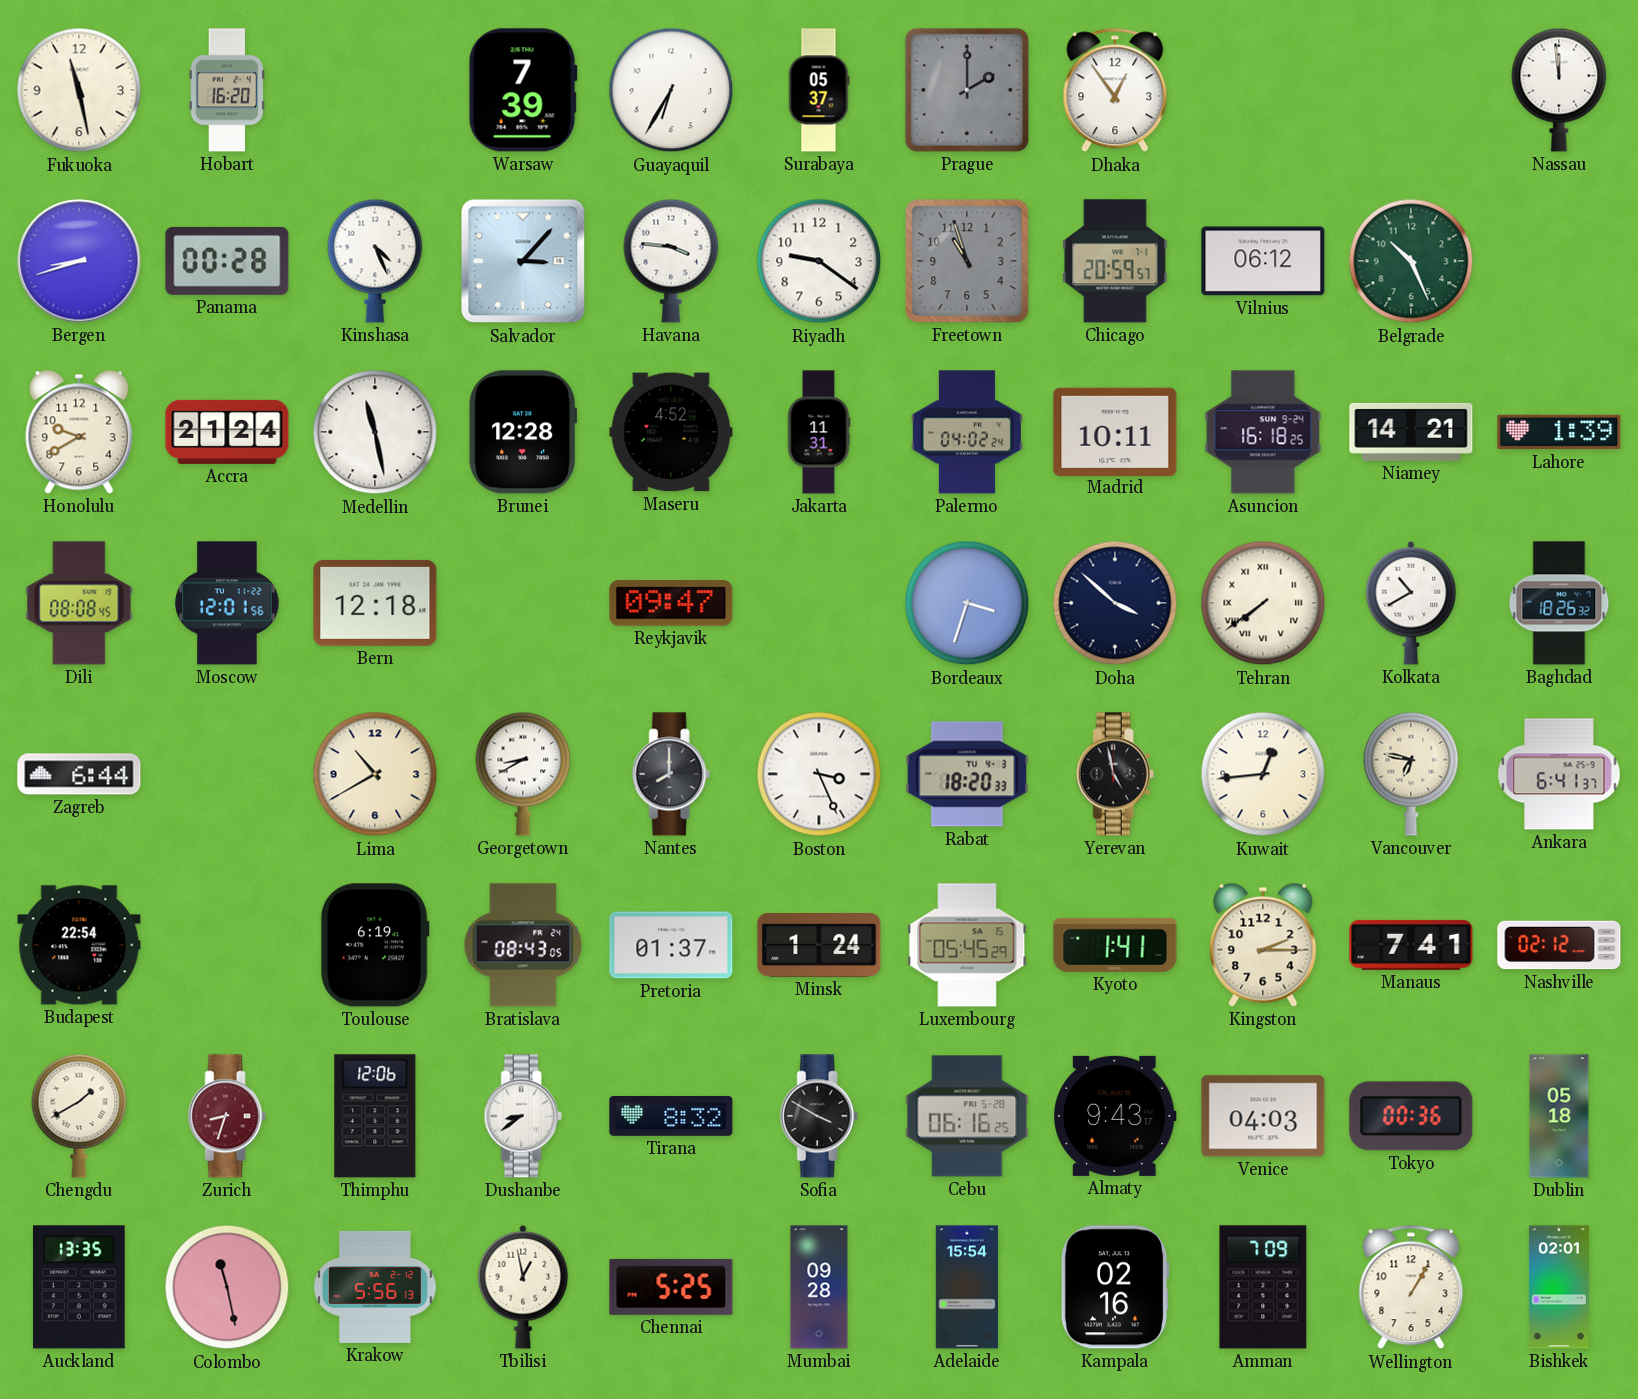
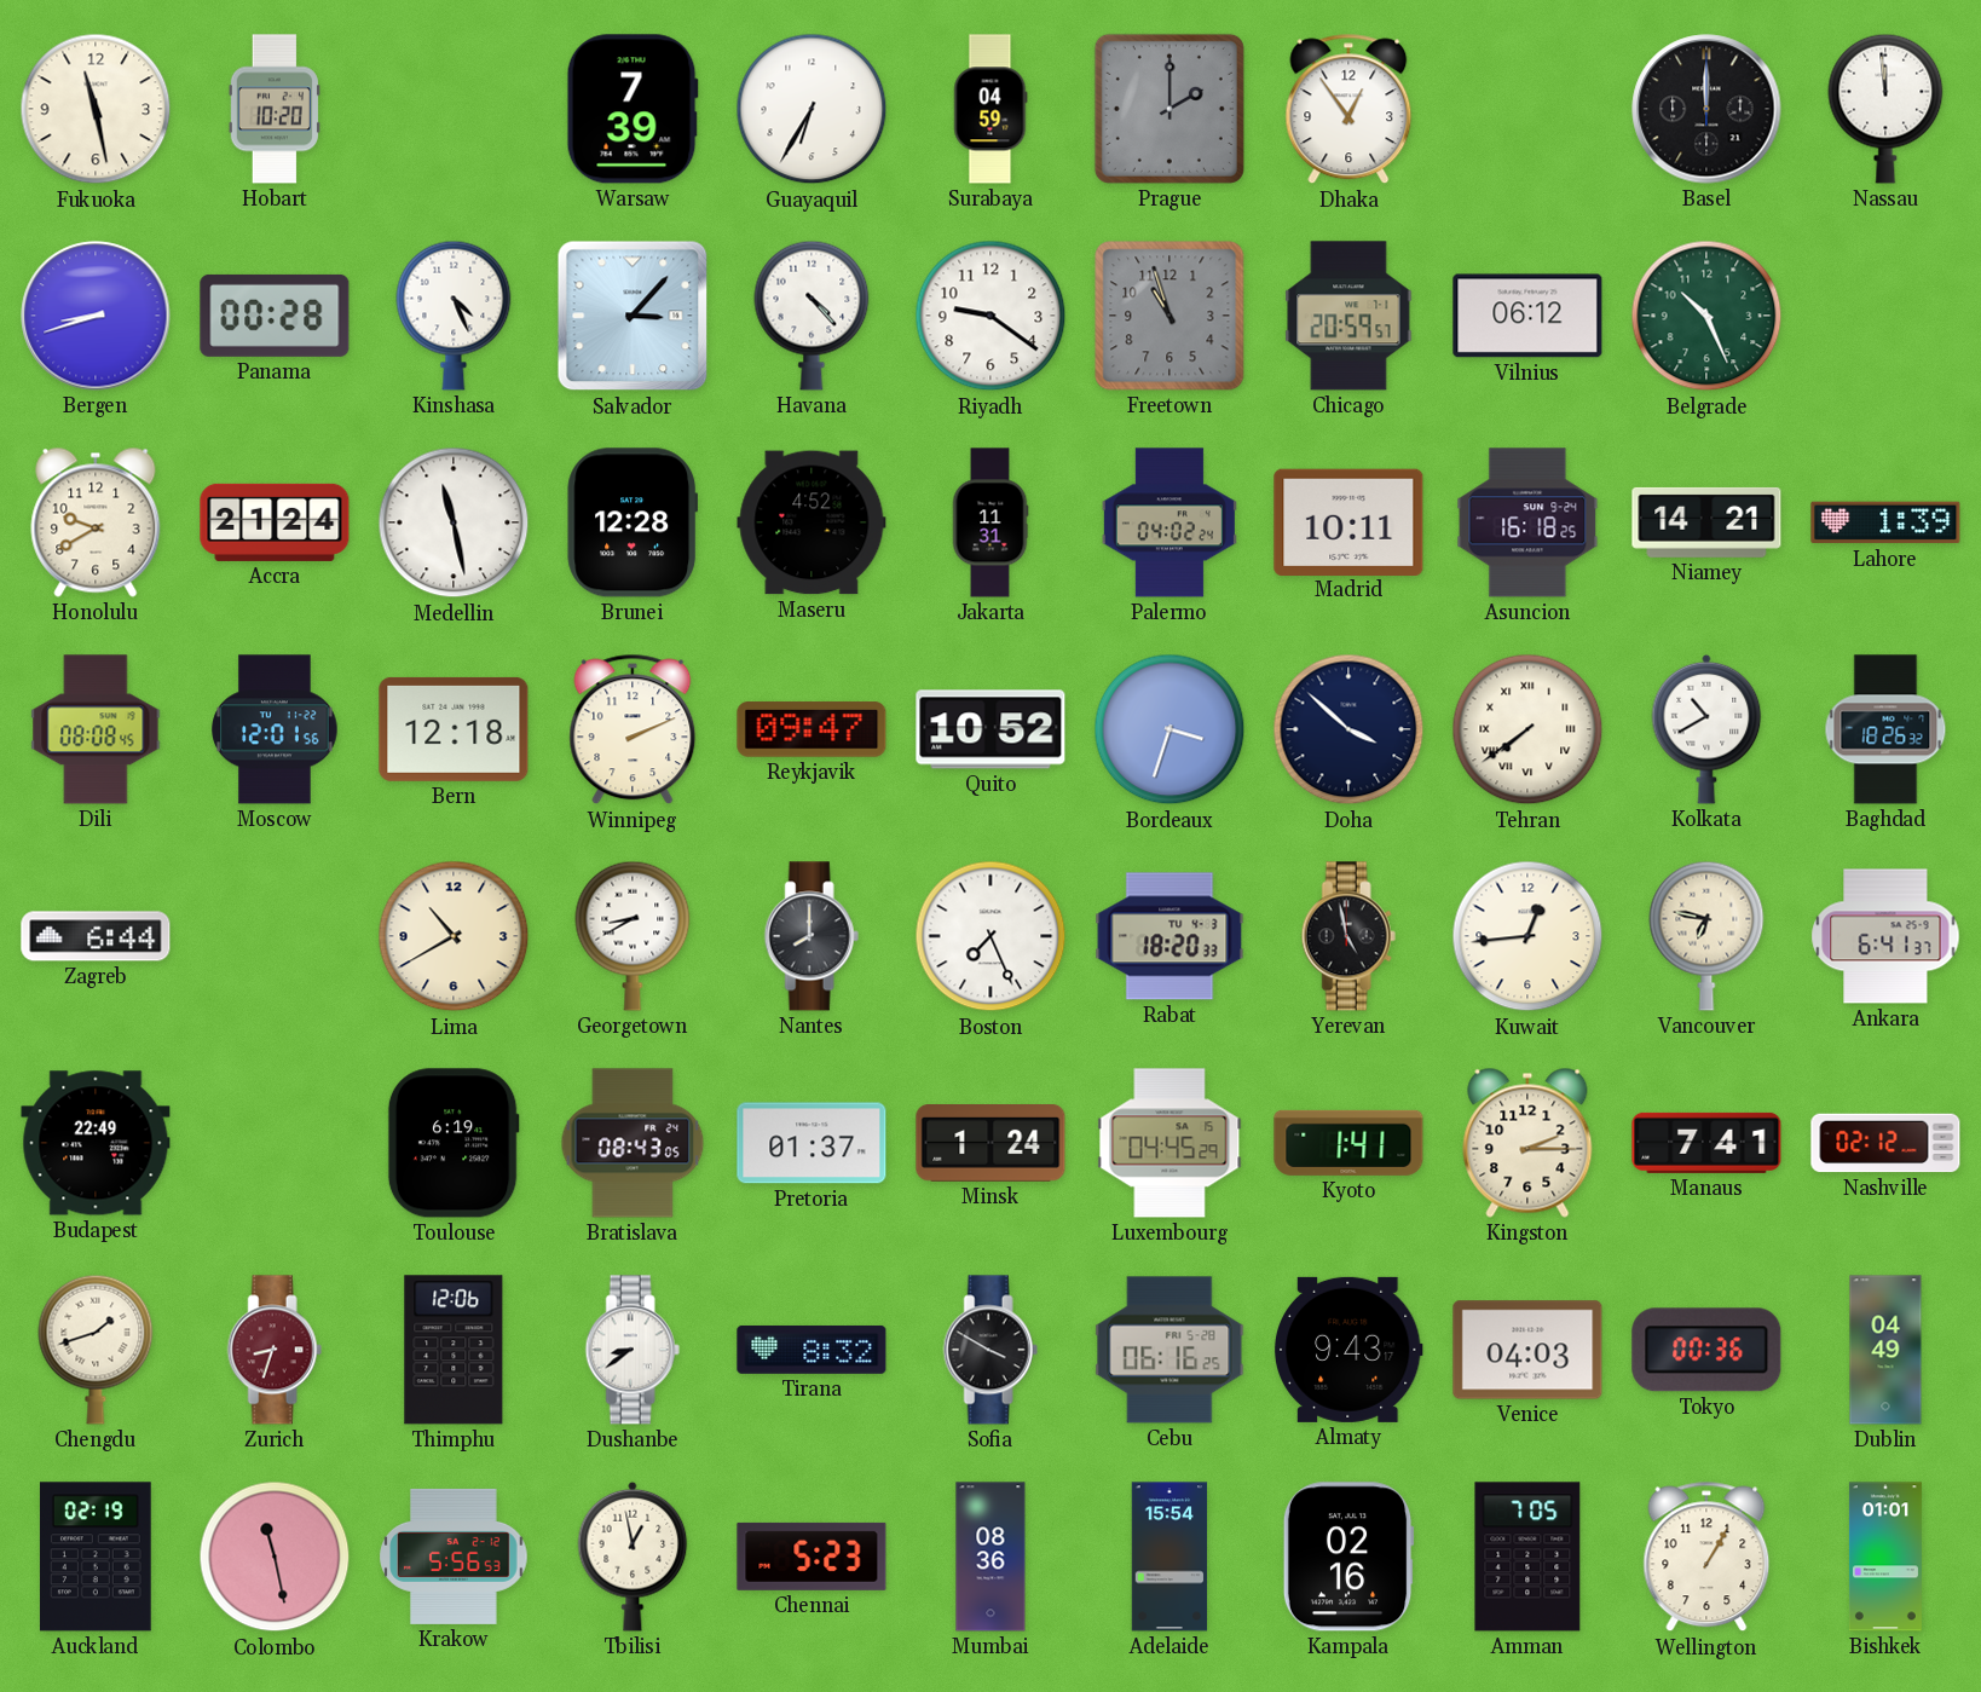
Hobart: 16:20 -> 10:20 (275, 109)
Surabaya: 05:37 -> 04:59 (990, 109)
Basel: none -> 12:00 (1706, 109)
Havana: 3:46 -> 4:23 (812, 316)
Winnipeg: none -> 2:11 (633, 729)
Quito: none -> 10:52 (990, 729)
Boston: 3:26 -> 7:26 (990, 936)
Budapest: 22:54 -> 22:49 (96, 1143)
Luxembourg: 05:45 -> 04:45 (1169, 1143)
Chengdu: 1:40 -> 1:42 (96, 1350)
Dublin: 05:18 -> 04:49 (1885, 1350)
Auckland: 13:35 -> 02:19 (96, 1557)
Krakow: 5:56:13 -> 5:56:53 (454, 1557)
Chennai: 5:25 -> 5:23 (812, 1557)
Mumbai: 09:28 -> 08:36 (990, 1557)
Amman: 7:09 -> 7:05 (1527, 1557)
Bishkek: 02:01 -> 01:01 (1885, 1557)
